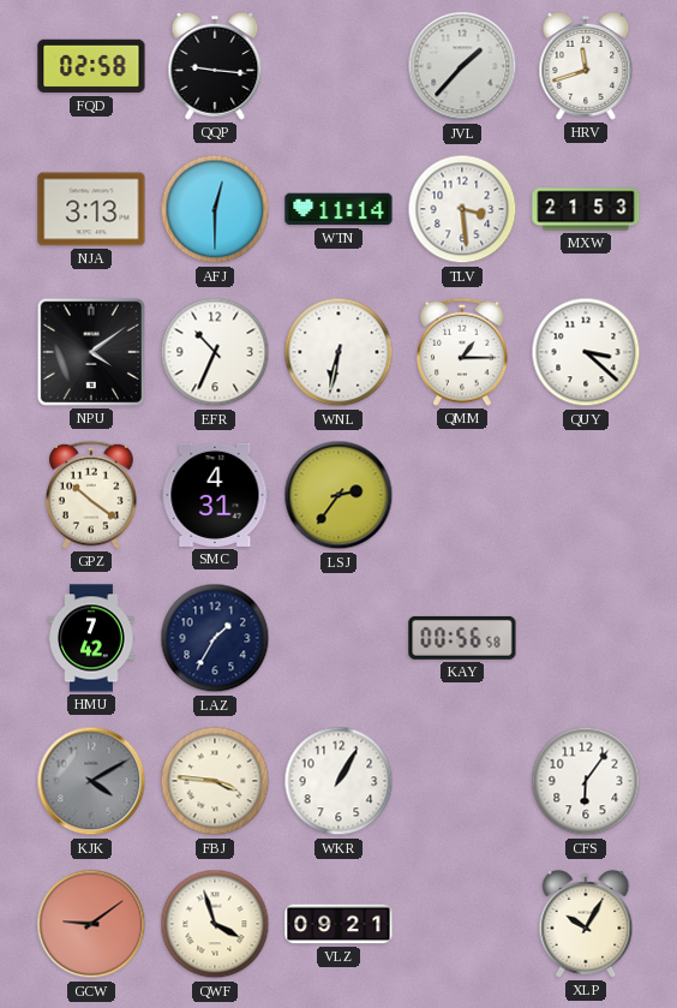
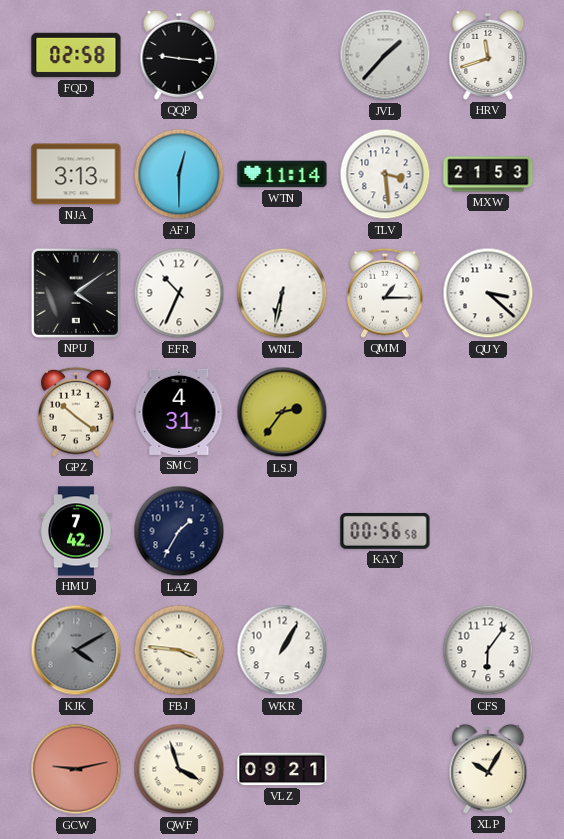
GCW: 9:09 -> 9:13 (76, 769)
